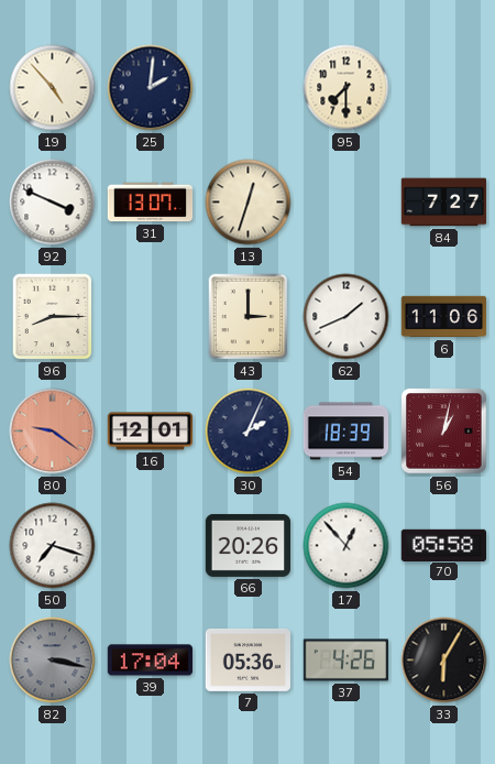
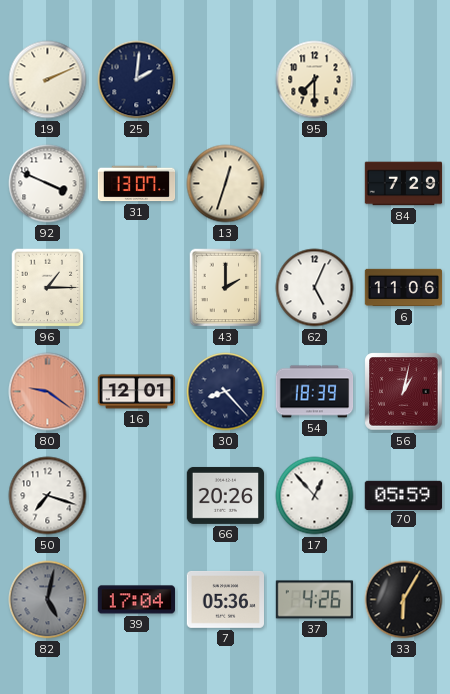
19: 4:53 -> 2:11 (48, 80)
84: 7:27 -> 7:29 (404, 184)
96: 8:15 -> 1:15 (48, 288)
43: 3:00 -> 2:00 (226, 288)
62: 1:41 -> 5:04 (315, 288)
30: 2:04 -> 8:23 (226, 392)
70: 05:58 -> 05:59 (403, 495)
82: 3:17 -> 5:02 (48, 600)
